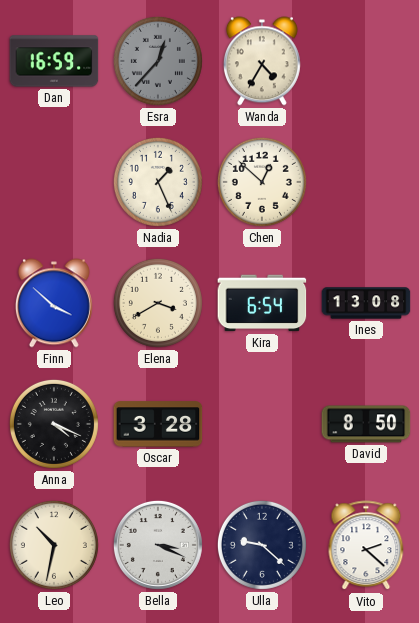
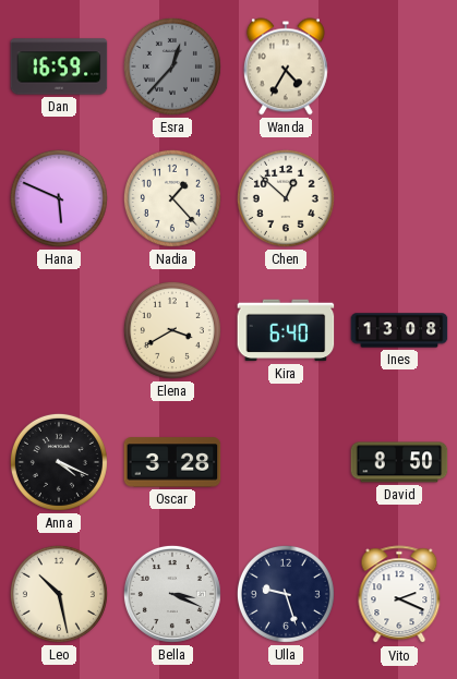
Hana: none -> 5:49 (59, 198)
Nadia: 1:26 -> 1:23 (172, 198)
Finn: 3:52 -> none (54, 303)
Kira: 6:54 -> 6:40 (286, 330)
Leo: 10:32 -> 10:28 (59, 594)
Ulla: 9:22 -> 9:27 (286, 594)
Vito: 2:22 -> 2:19 (399, 595)
